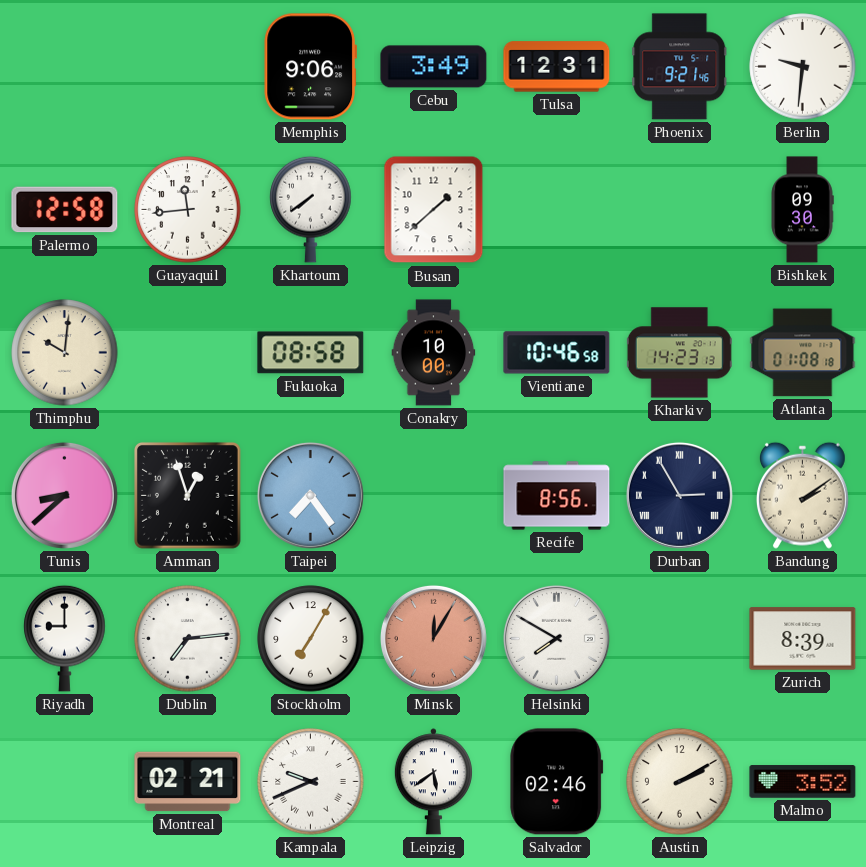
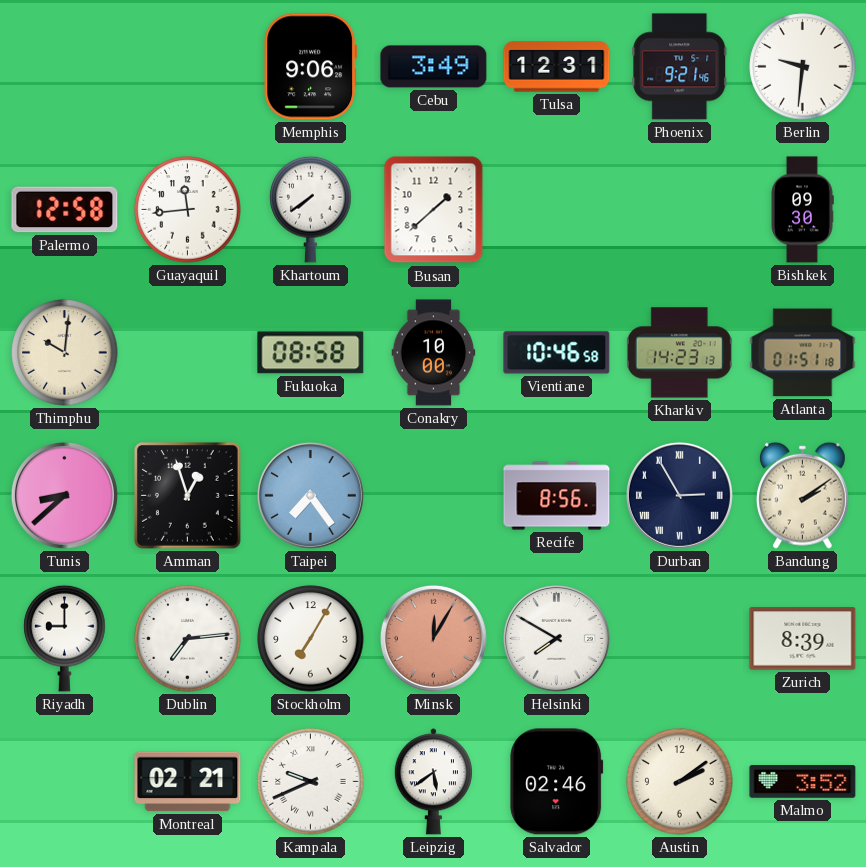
Atlanta: 01:08 -> 01:51 (803, 353)
Austin: 2:10 -> 2:09 (680, 782)
